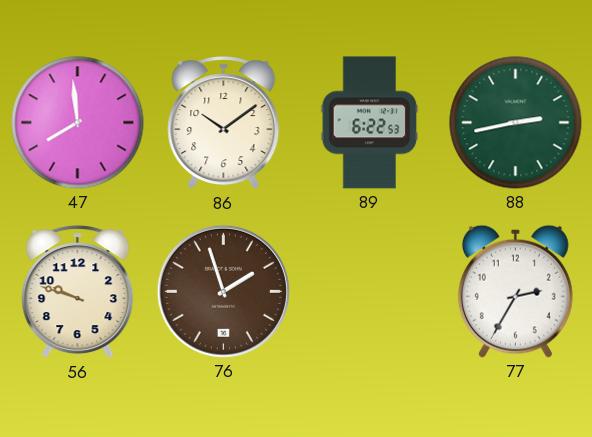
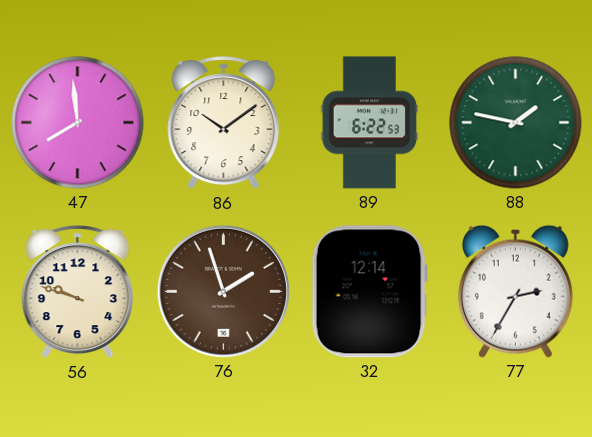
88: 2:43 -> 1:47 (516, 123)
32: none -> 12:14 (369, 292)
